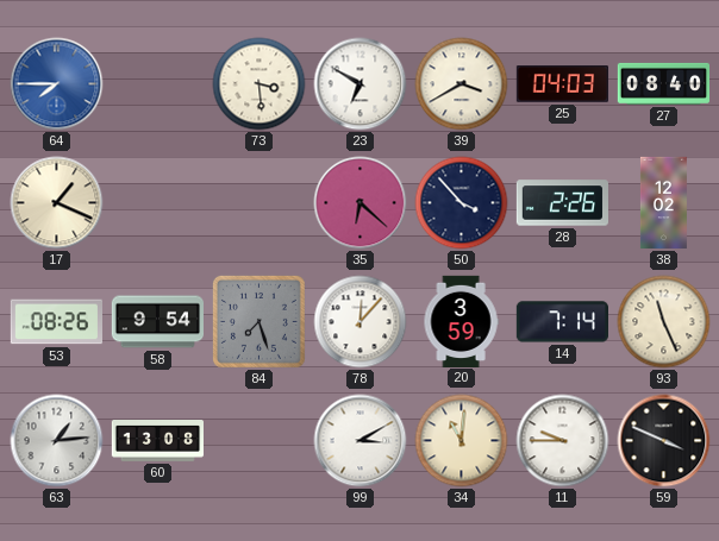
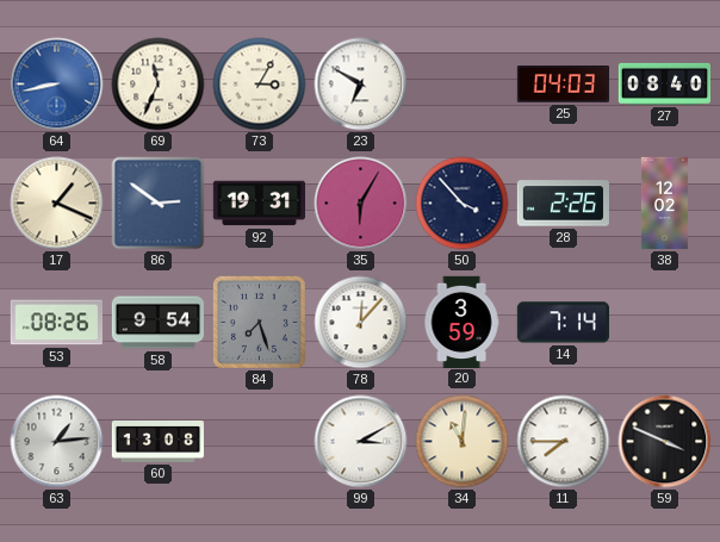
64: 7:45 -> 8:43 (57, 85)
69: none -> 11:34 (159, 85)
73: 3:29 -> 3:05 (260, 85)
39: 3:40 -> none (462, 84)
86: none -> 2:51 (159, 204)
92: none -> 19:31 (259, 204)
35: 6:22 -> 6:05 (361, 204)
93: 11:26 -> none (664, 322)
11: 9:45 -> 7:45 (564, 442)
